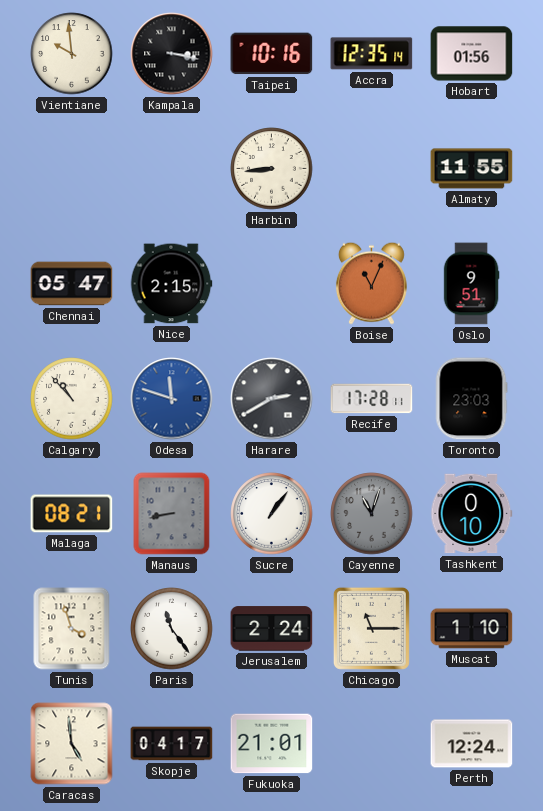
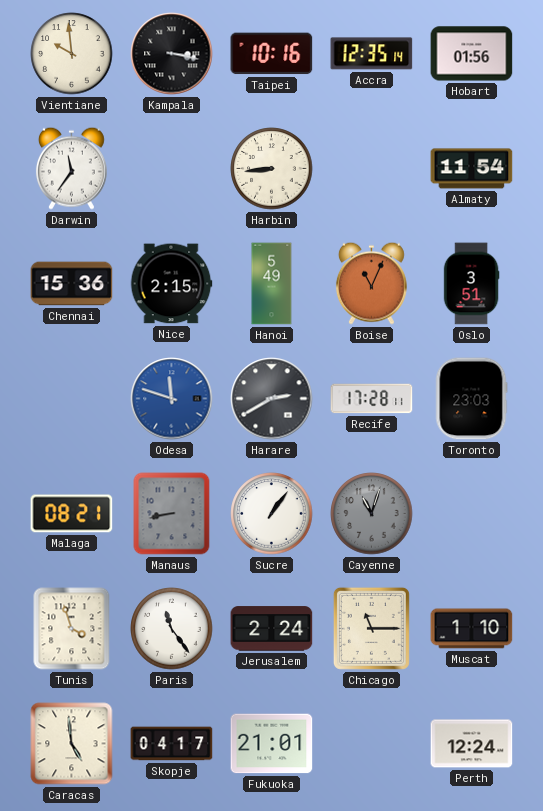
Darwin: none -> 11:36 (71, 168)
Almaty: 11:55 -> 11:54 (472, 169)
Chennai: 05:47 -> 15:36 (72, 284)
Hanoi: none -> 5:49 (272, 284)
Oslo: 9:51 -> 3:51 (471, 284)
Calgary: 10:53 -> none (72, 399)
Tashkent: 0:10 -> none (472, 514)
